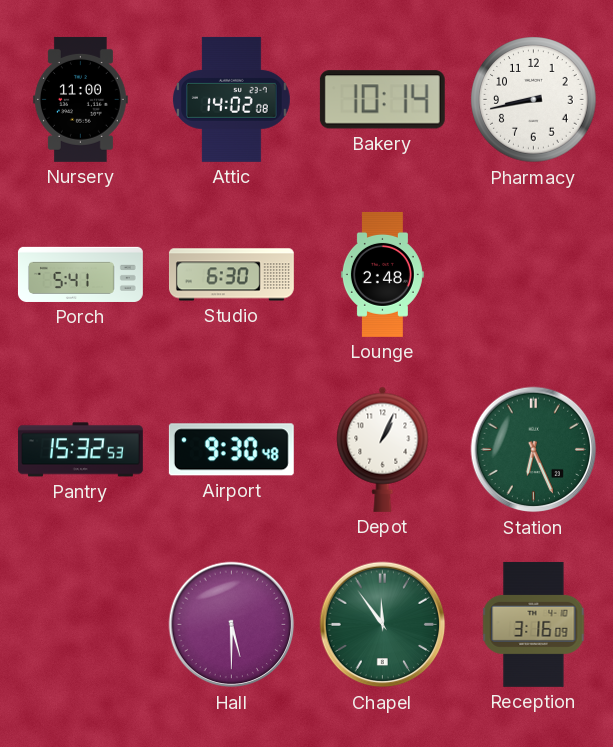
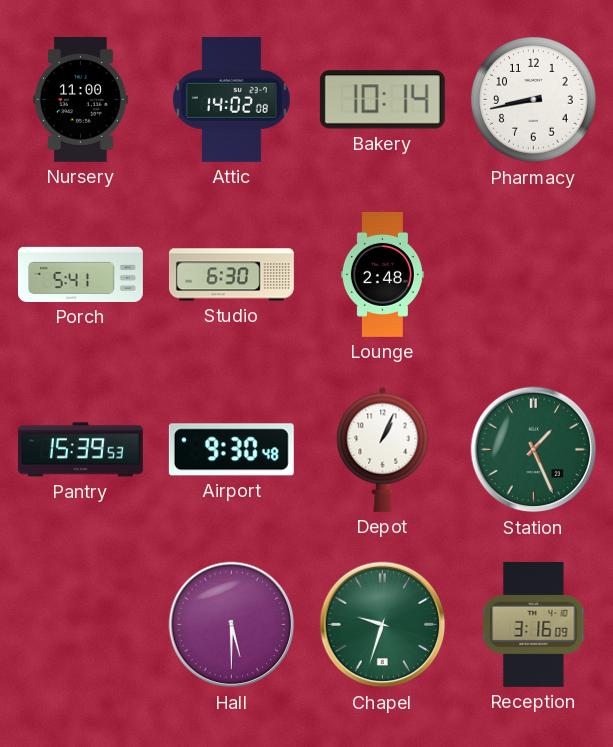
Pantry: 15:32 -> 15:39 (80, 450)
Station: 6:26 -> 1:26 (534, 450)
Chapel: 11:54 -> 9:33 (383, 625)
